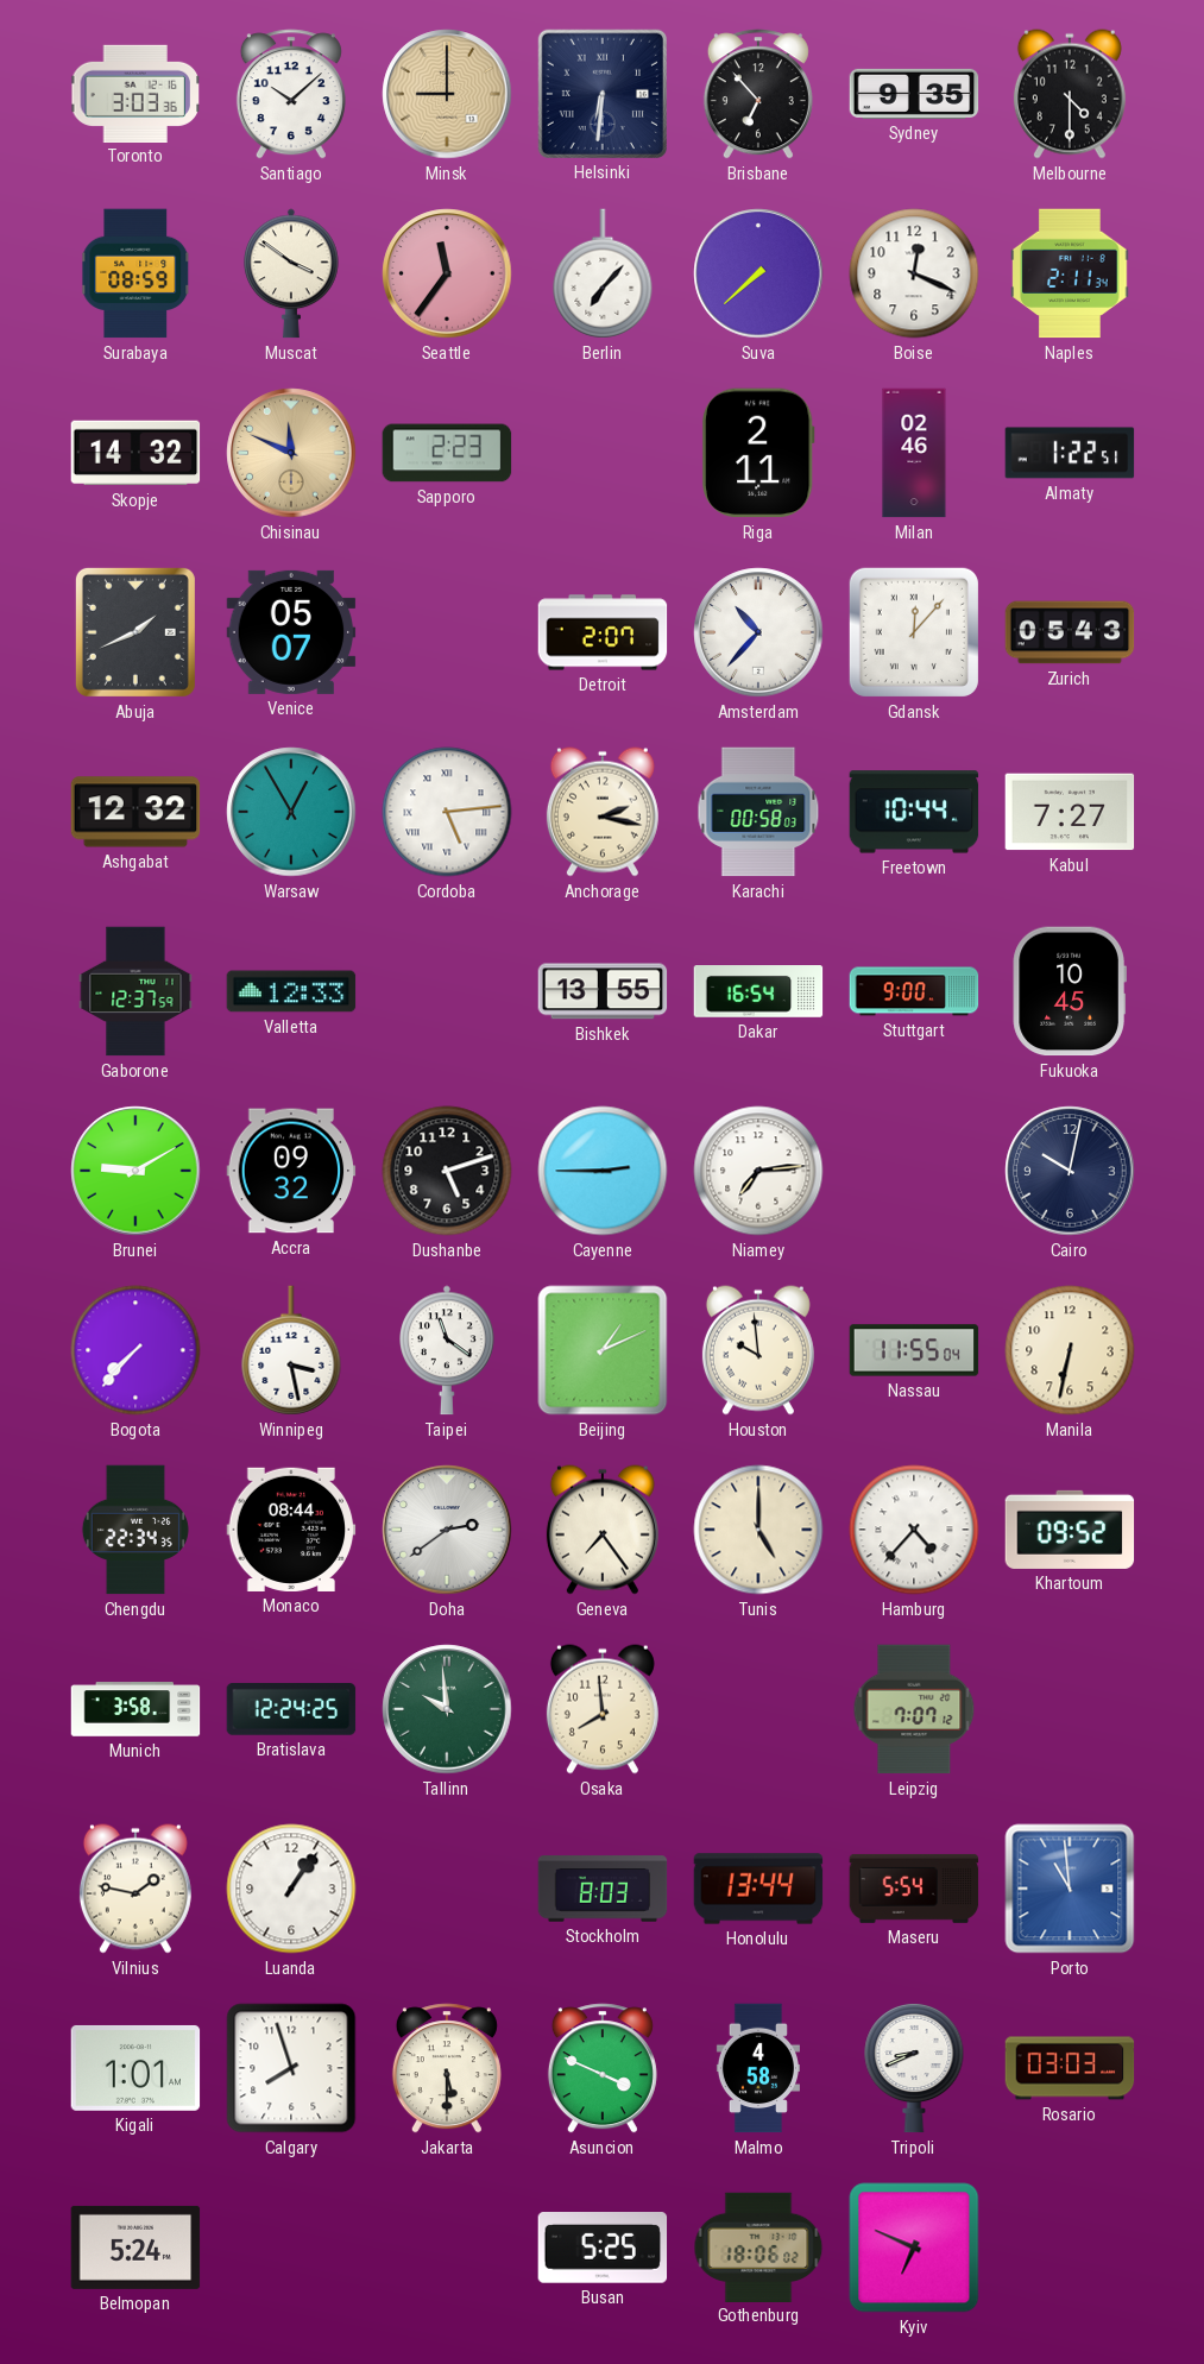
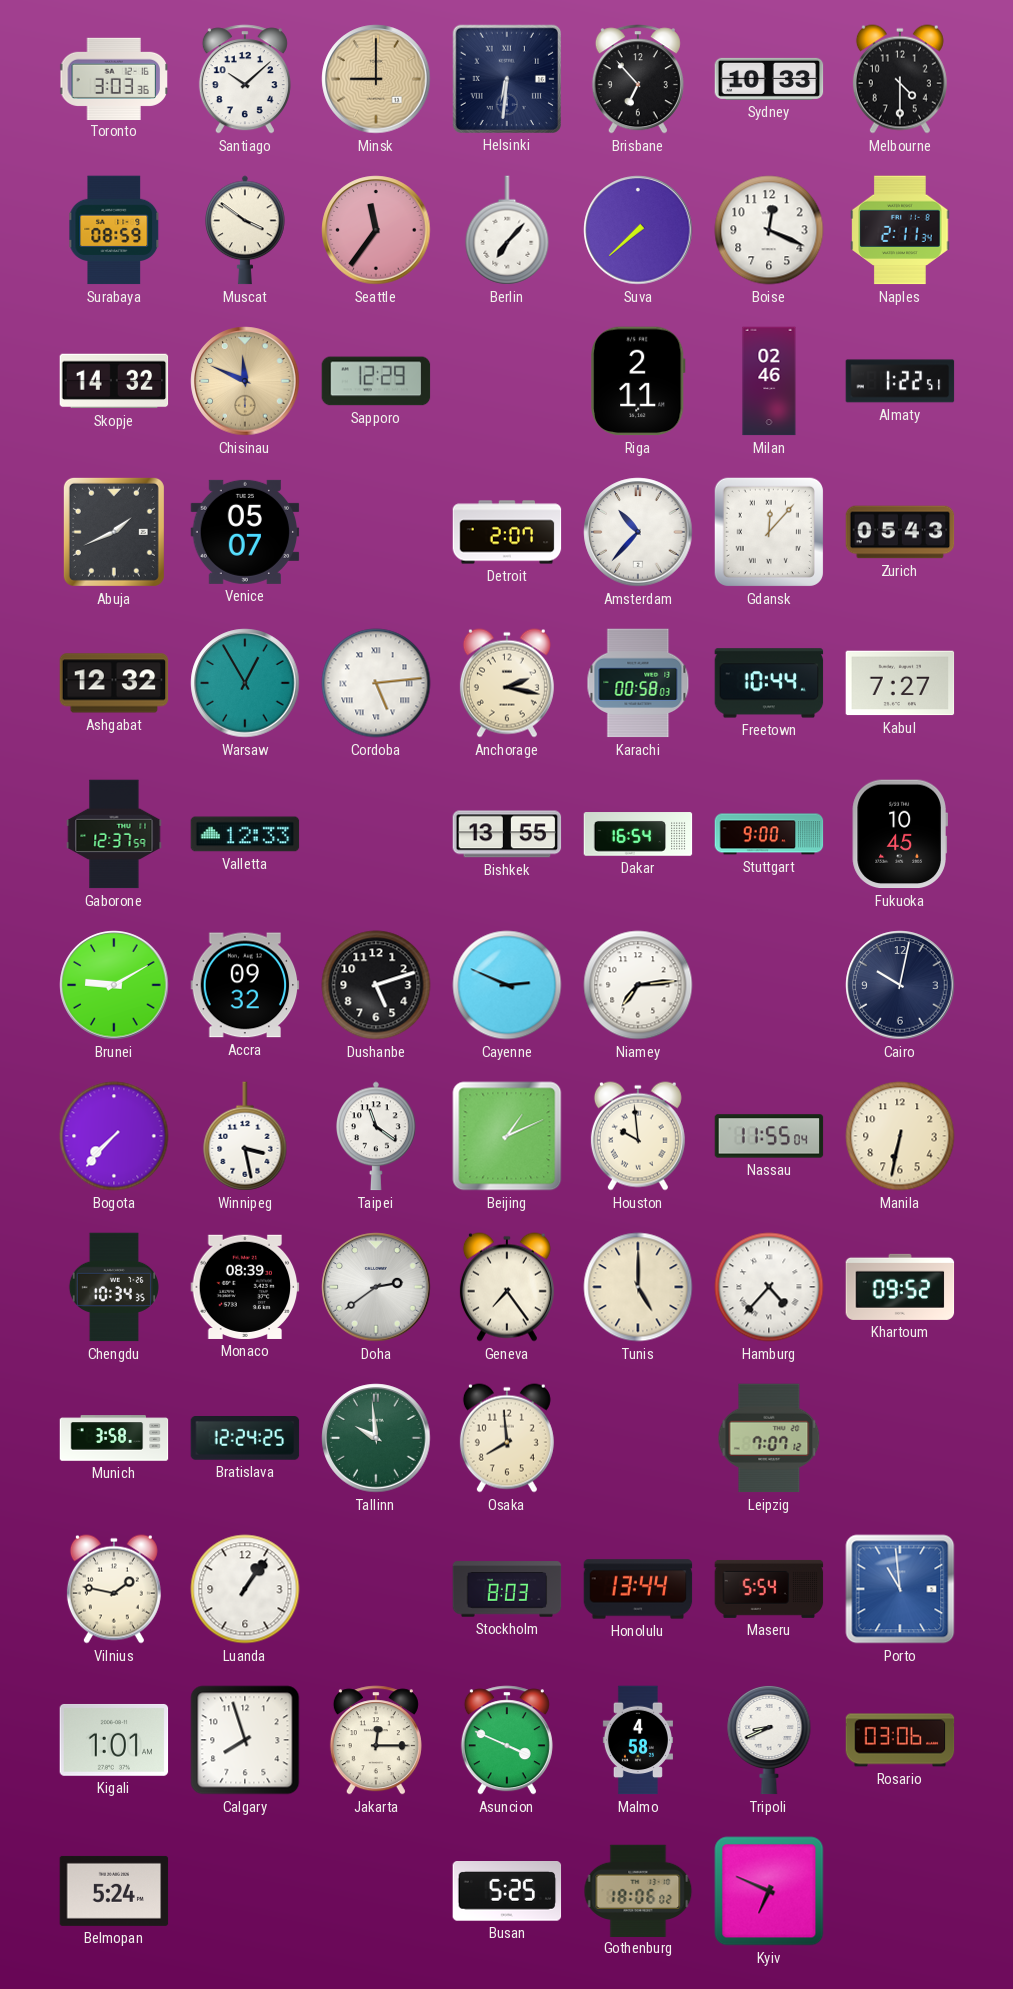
Sydney: 9:35 -> 10:33 (769, 79)
Sapporo: 2:23 -> 12:29 (376, 381)
Cayenne: 2:45 -> 2:49 (507, 985)
Chengdu: 22:34 -> 10:34 (114, 1287)
Monaco: 08:44 -> 08:39 (245, 1287)
Jakarta: 5:30 -> 12:15 (376, 1740)
Rosario: 03:03 -> 03:06 (900, 1740)
